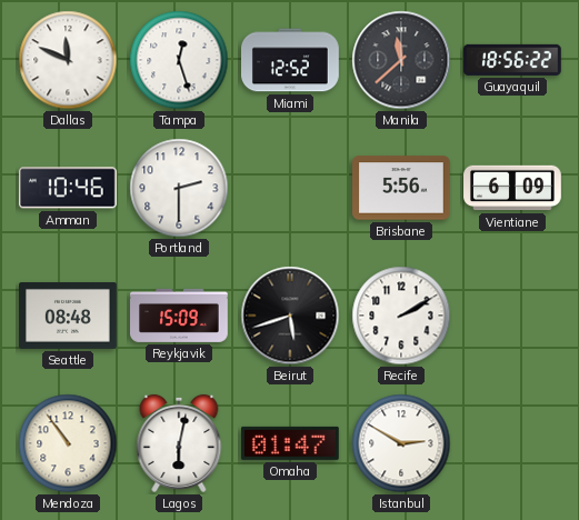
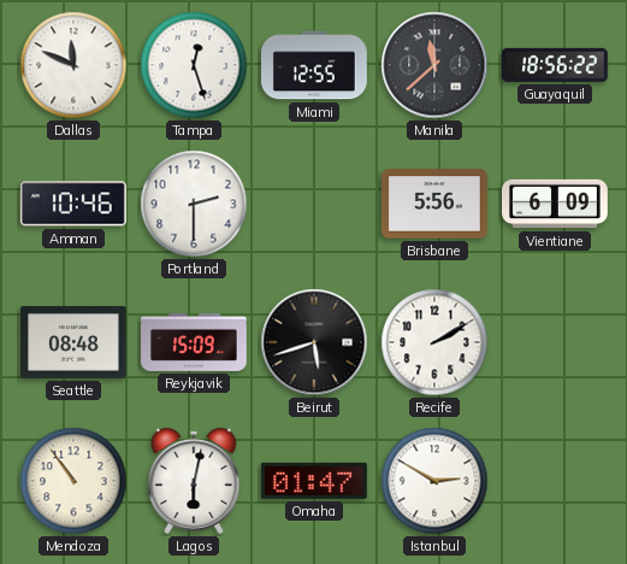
Miami: 12:52 -> 12:55 (315, 65)
